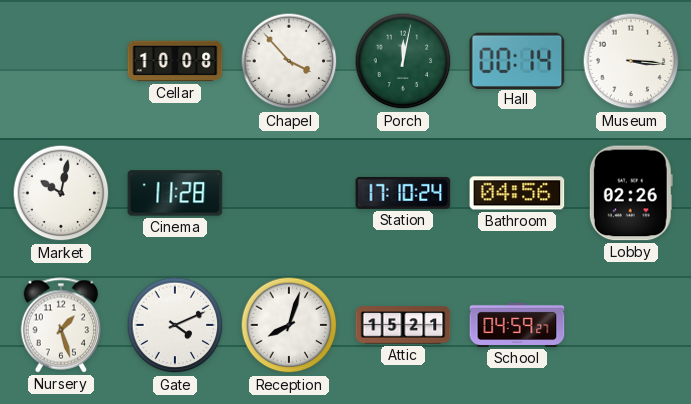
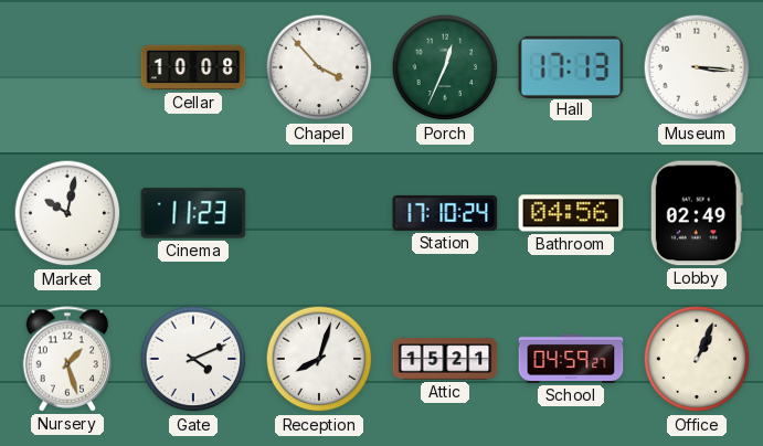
Porch: 12:02 -> 12:34 (445, 67)
Hall: 00:14 -> 17:13 (571, 66)
Cinema: 11:28 -> 11:23 (193, 213)
Lobby: 02:26 -> 02:49 (697, 213)
Office: none -> 1:04 (697, 359)
